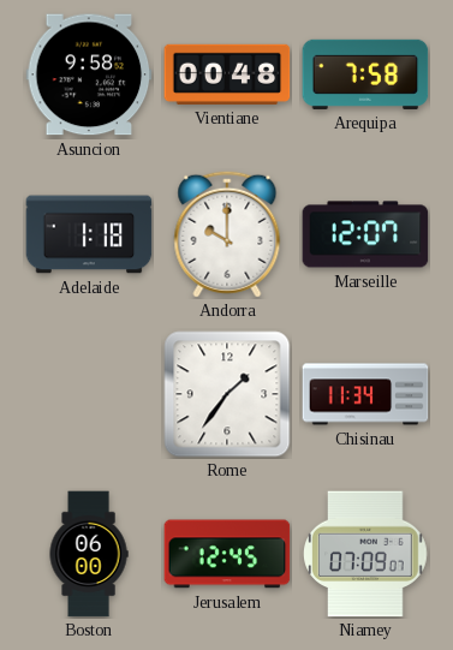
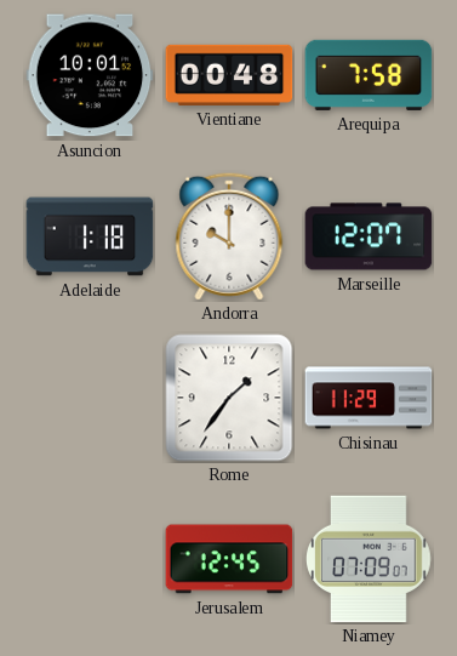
Asuncion: 9:58 -> 10:01 (90, 75)
Chisinau: 11:34 -> 11:29 (369, 398)
Boston: 06:00 -> none (89, 554)
